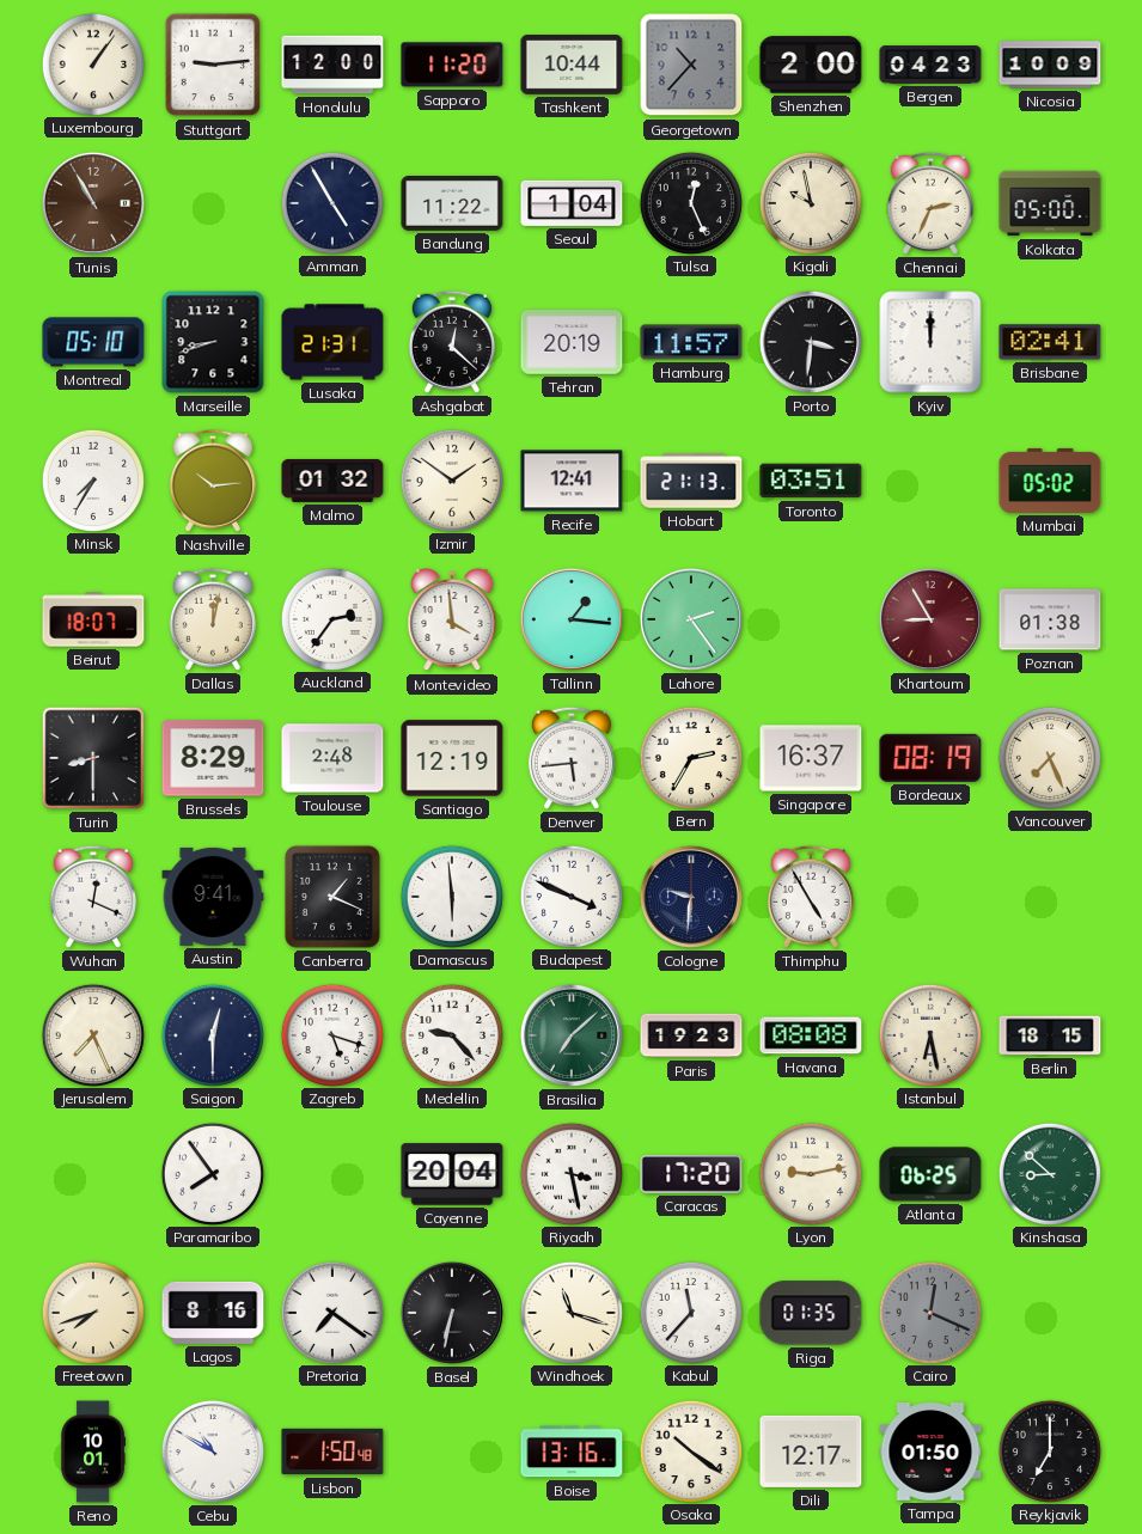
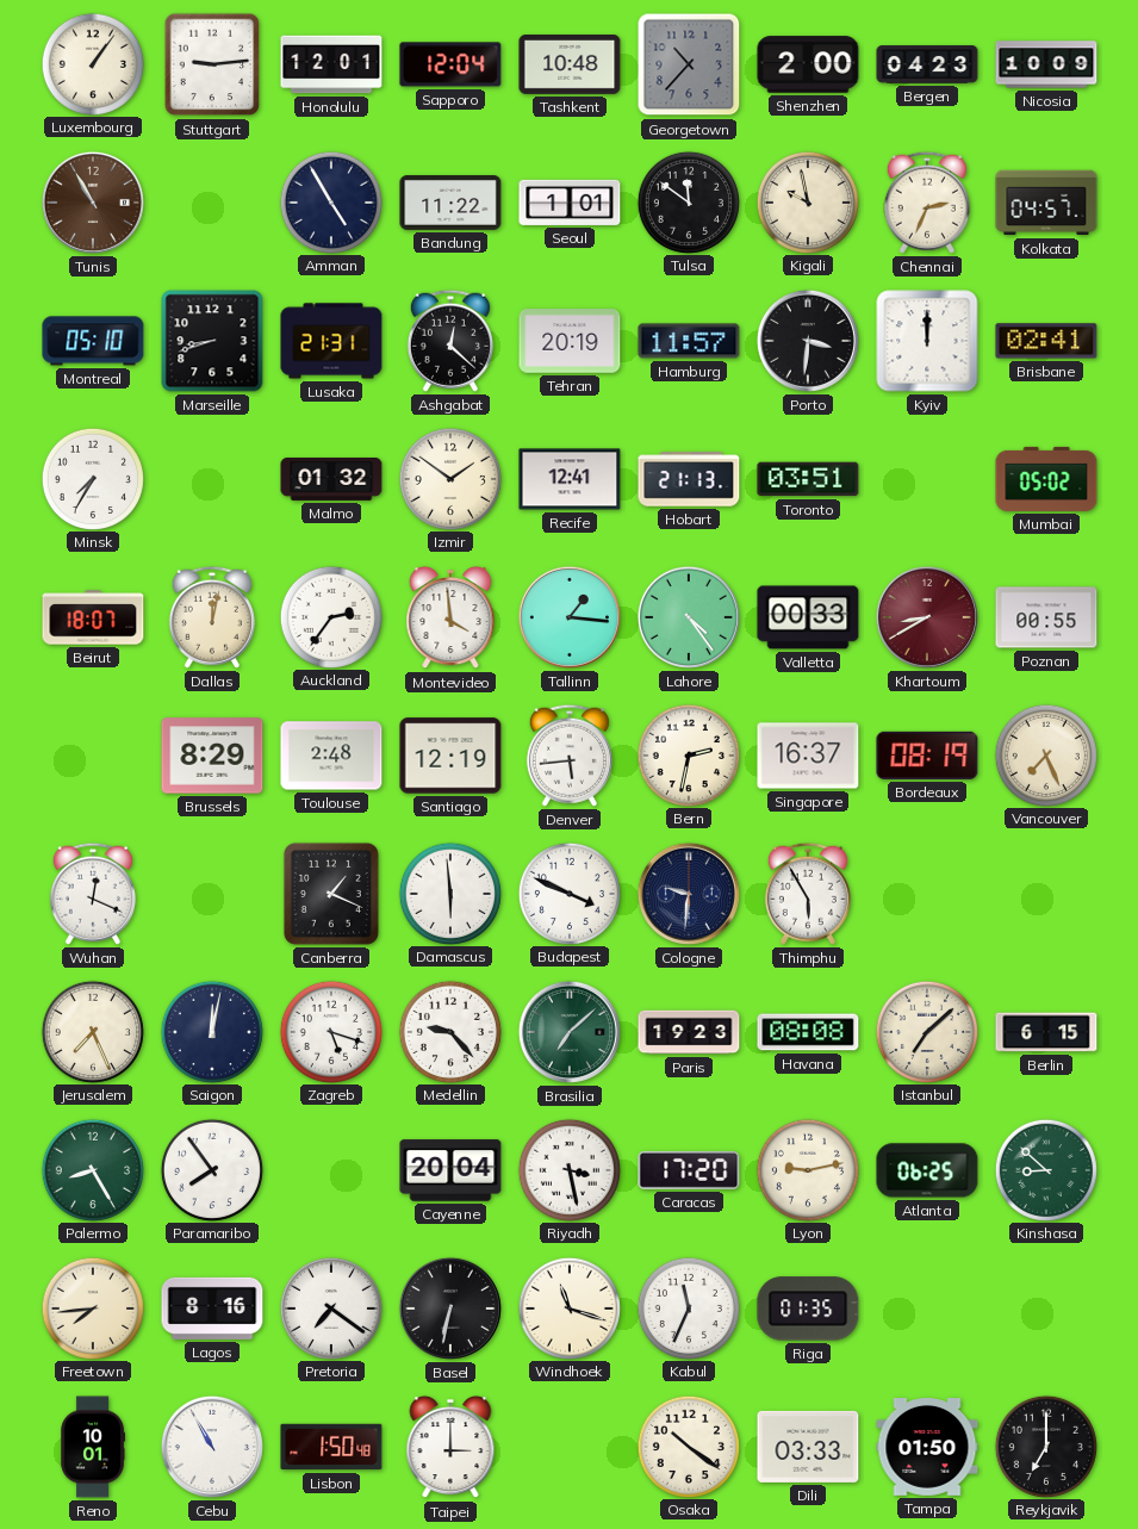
Honolulu: 12:00 -> 12:01 (331, 64)
Sapporo: 11:20 -> 12:04 (450, 64)
Tashkent: 10:44 -> 10:48 (570, 66)
Seoul: 1:04 -> 1:01 (570, 203)
Tulsa: 12:26 -> 11:51 (688, 201)
Kolkata: 05:00 -> 04:57 (1046, 203)
Nashville: 10:14 -> none (213, 481)
Lahore: 2:24 -> 4:24 (689, 617)
Valletta: none -> 00:33 (808, 617)
Khartoum: 8:55 -> 8:40 (927, 617)
Poznan: 01:38 -> 00:55 (1046, 617)
Turin: 8:30 -> none (93, 758)
Bern: 2:35 -> 2:32 (688, 754)
Austin: 9:41 -> none (213, 897)
Thimphu: 4:55 -> 5:55 (808, 894)
Saigon: 12:30 -> 12:02 (211, 1031)
Istanbul: 6:28 -> 7:08 (926, 1031)
Berlin: 18:15 -> 6:15 (1046, 1032)
Palermo: none -> 8:25 (92, 1169)
Freetown: 7:42 -> 7:44 (92, 1307)
Kabul: 11:37 -> 11:34 (688, 1307)
Cairo: 12:19 -> none (929, 1312)
Cebu: 10:50 -> 10:55 (212, 1447)
Taipei: none -> 3:00 (450, 1447)
Boise: 13:16 -> none (572, 1452)
Dili: 12:17 -> 03:33 (808, 1447)
